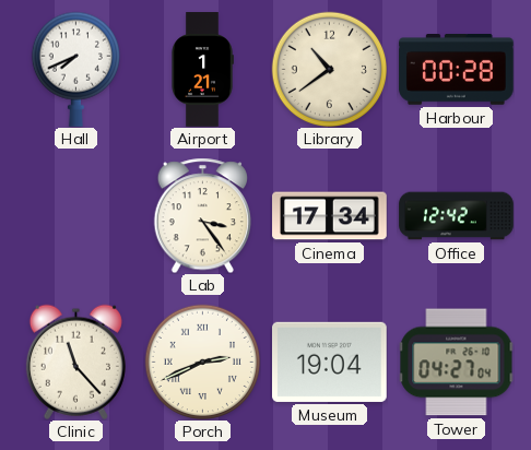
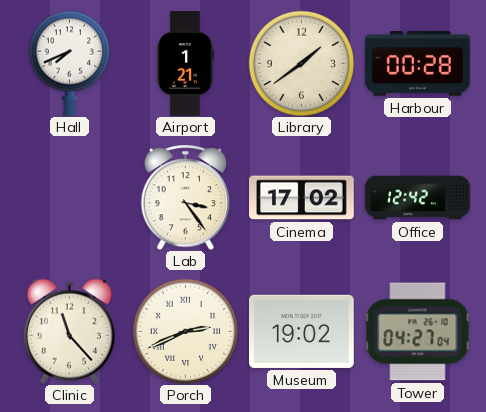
Library: 10:39 -> 1:39 (301, 63)
Cinema: 17:34 -> 17:02 (302, 198)
Museum: 19:04 -> 19:02 (302, 331)
